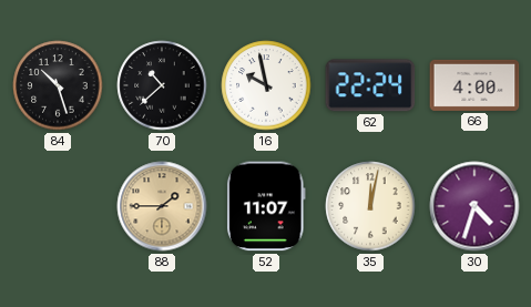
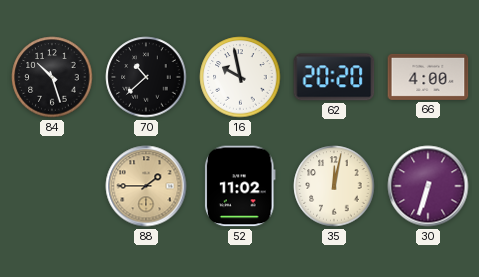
62: 22:24 -> 20:20 (334, 77)
52: 11:07 -> 11:02 (241, 186)
30: 4:33 -> 6:33 (428, 186)
